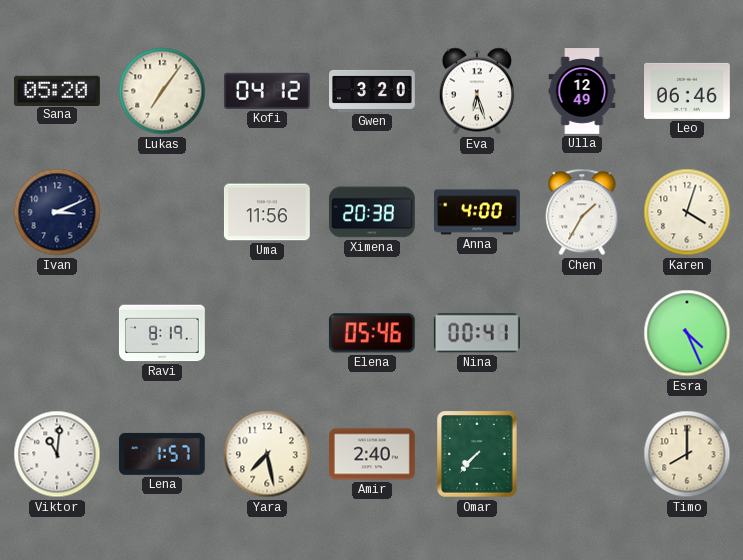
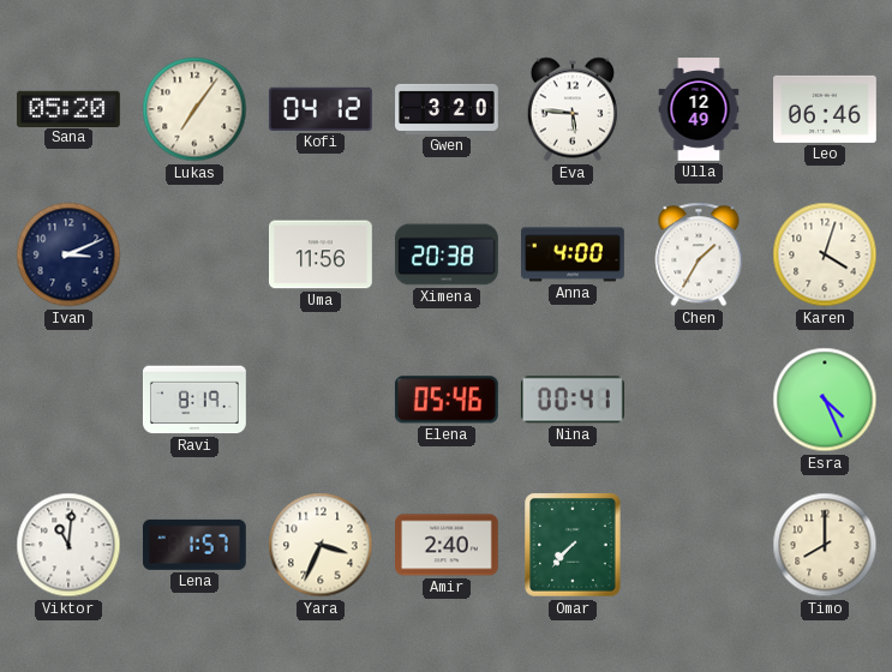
Eva: 6:27 -> 5:46 (573, 109)
Yara: 7:28 -> 3:34 (321, 545)
